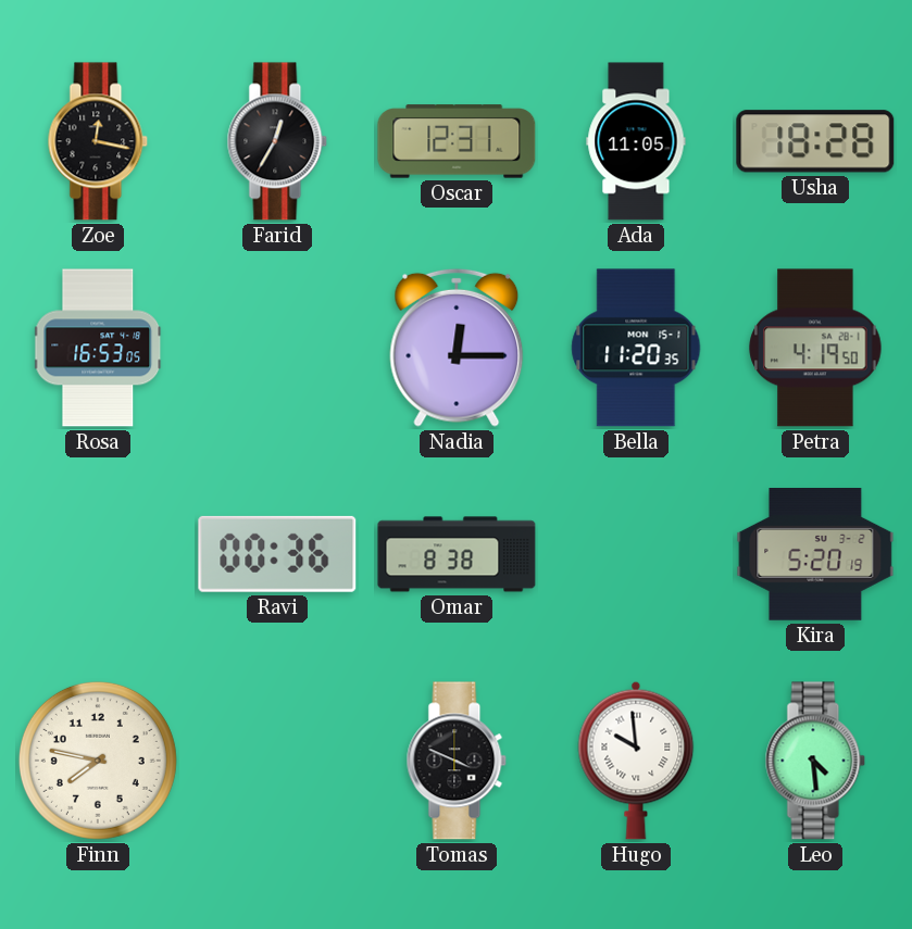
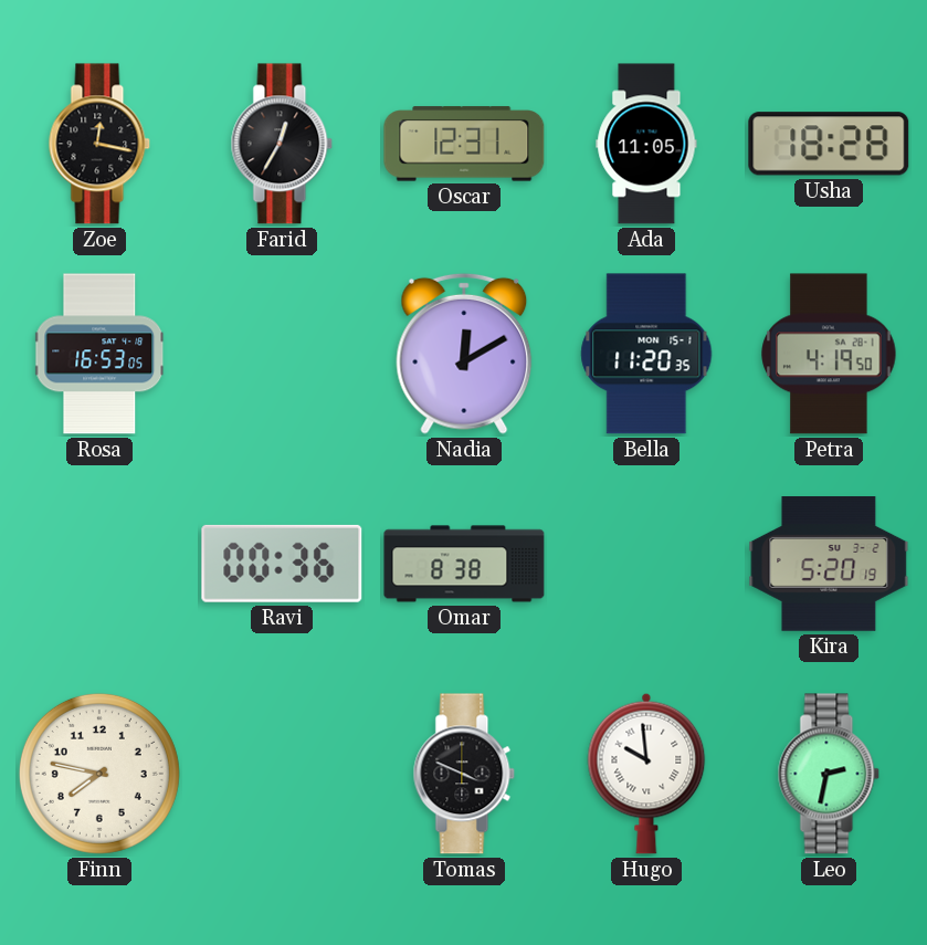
Nadia: 12:15 -> 12:10 (464, 354)
Leo: 4:29 -> 2:32 (829, 774)
